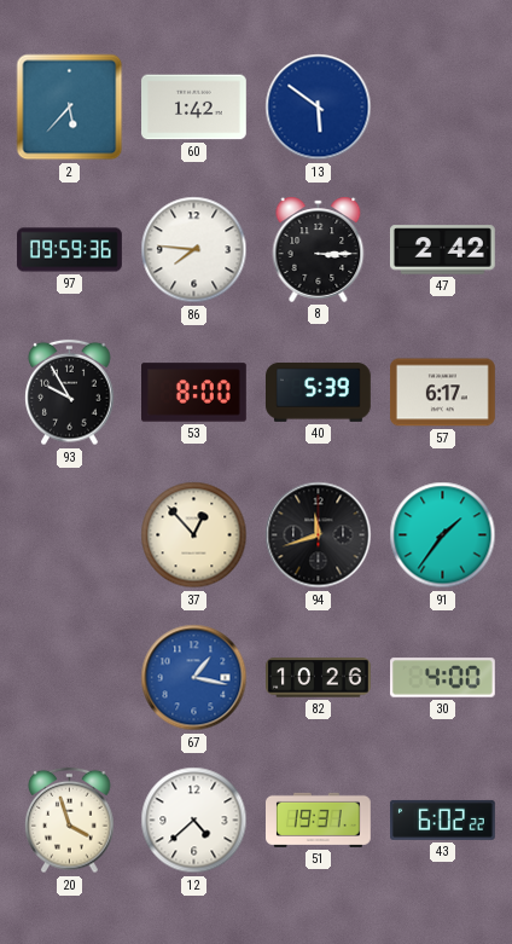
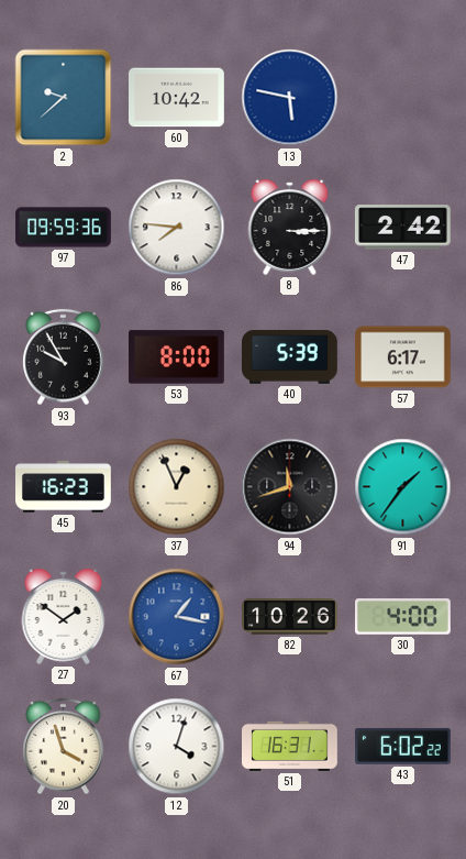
2: 5:37 -> 9:38 (64, 98)
60: 1:42 -> 10:42 (177, 98)
13: 5:51 -> 5:47 (290, 98)
45: none -> 16:23 (64, 487)
37: 12:53 -> 12:56 (177, 487)
27: none -> 1:51 (64, 616)
12: 4:38 -> 4:03 (177, 747)
51: 19:31 -> 16:31 (290, 746)
